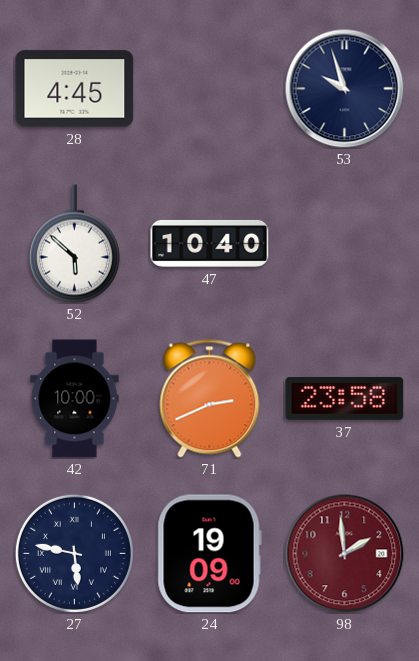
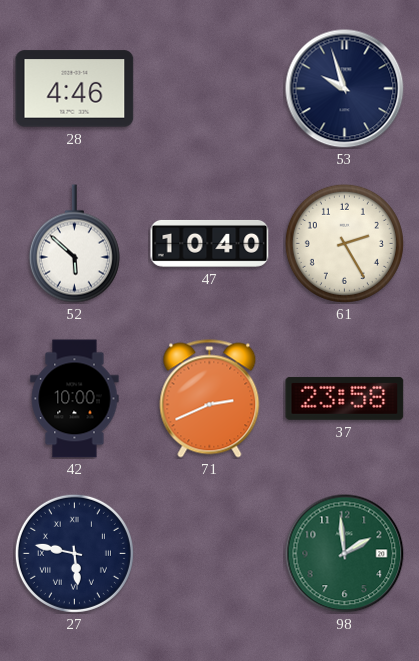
28: 4:45 -> 4:46 (75, 89)
61: none -> 2:25 (344, 243)
24: 19:09 -> none (209, 554)
98 dial: burgundy -> green (345, 554)
